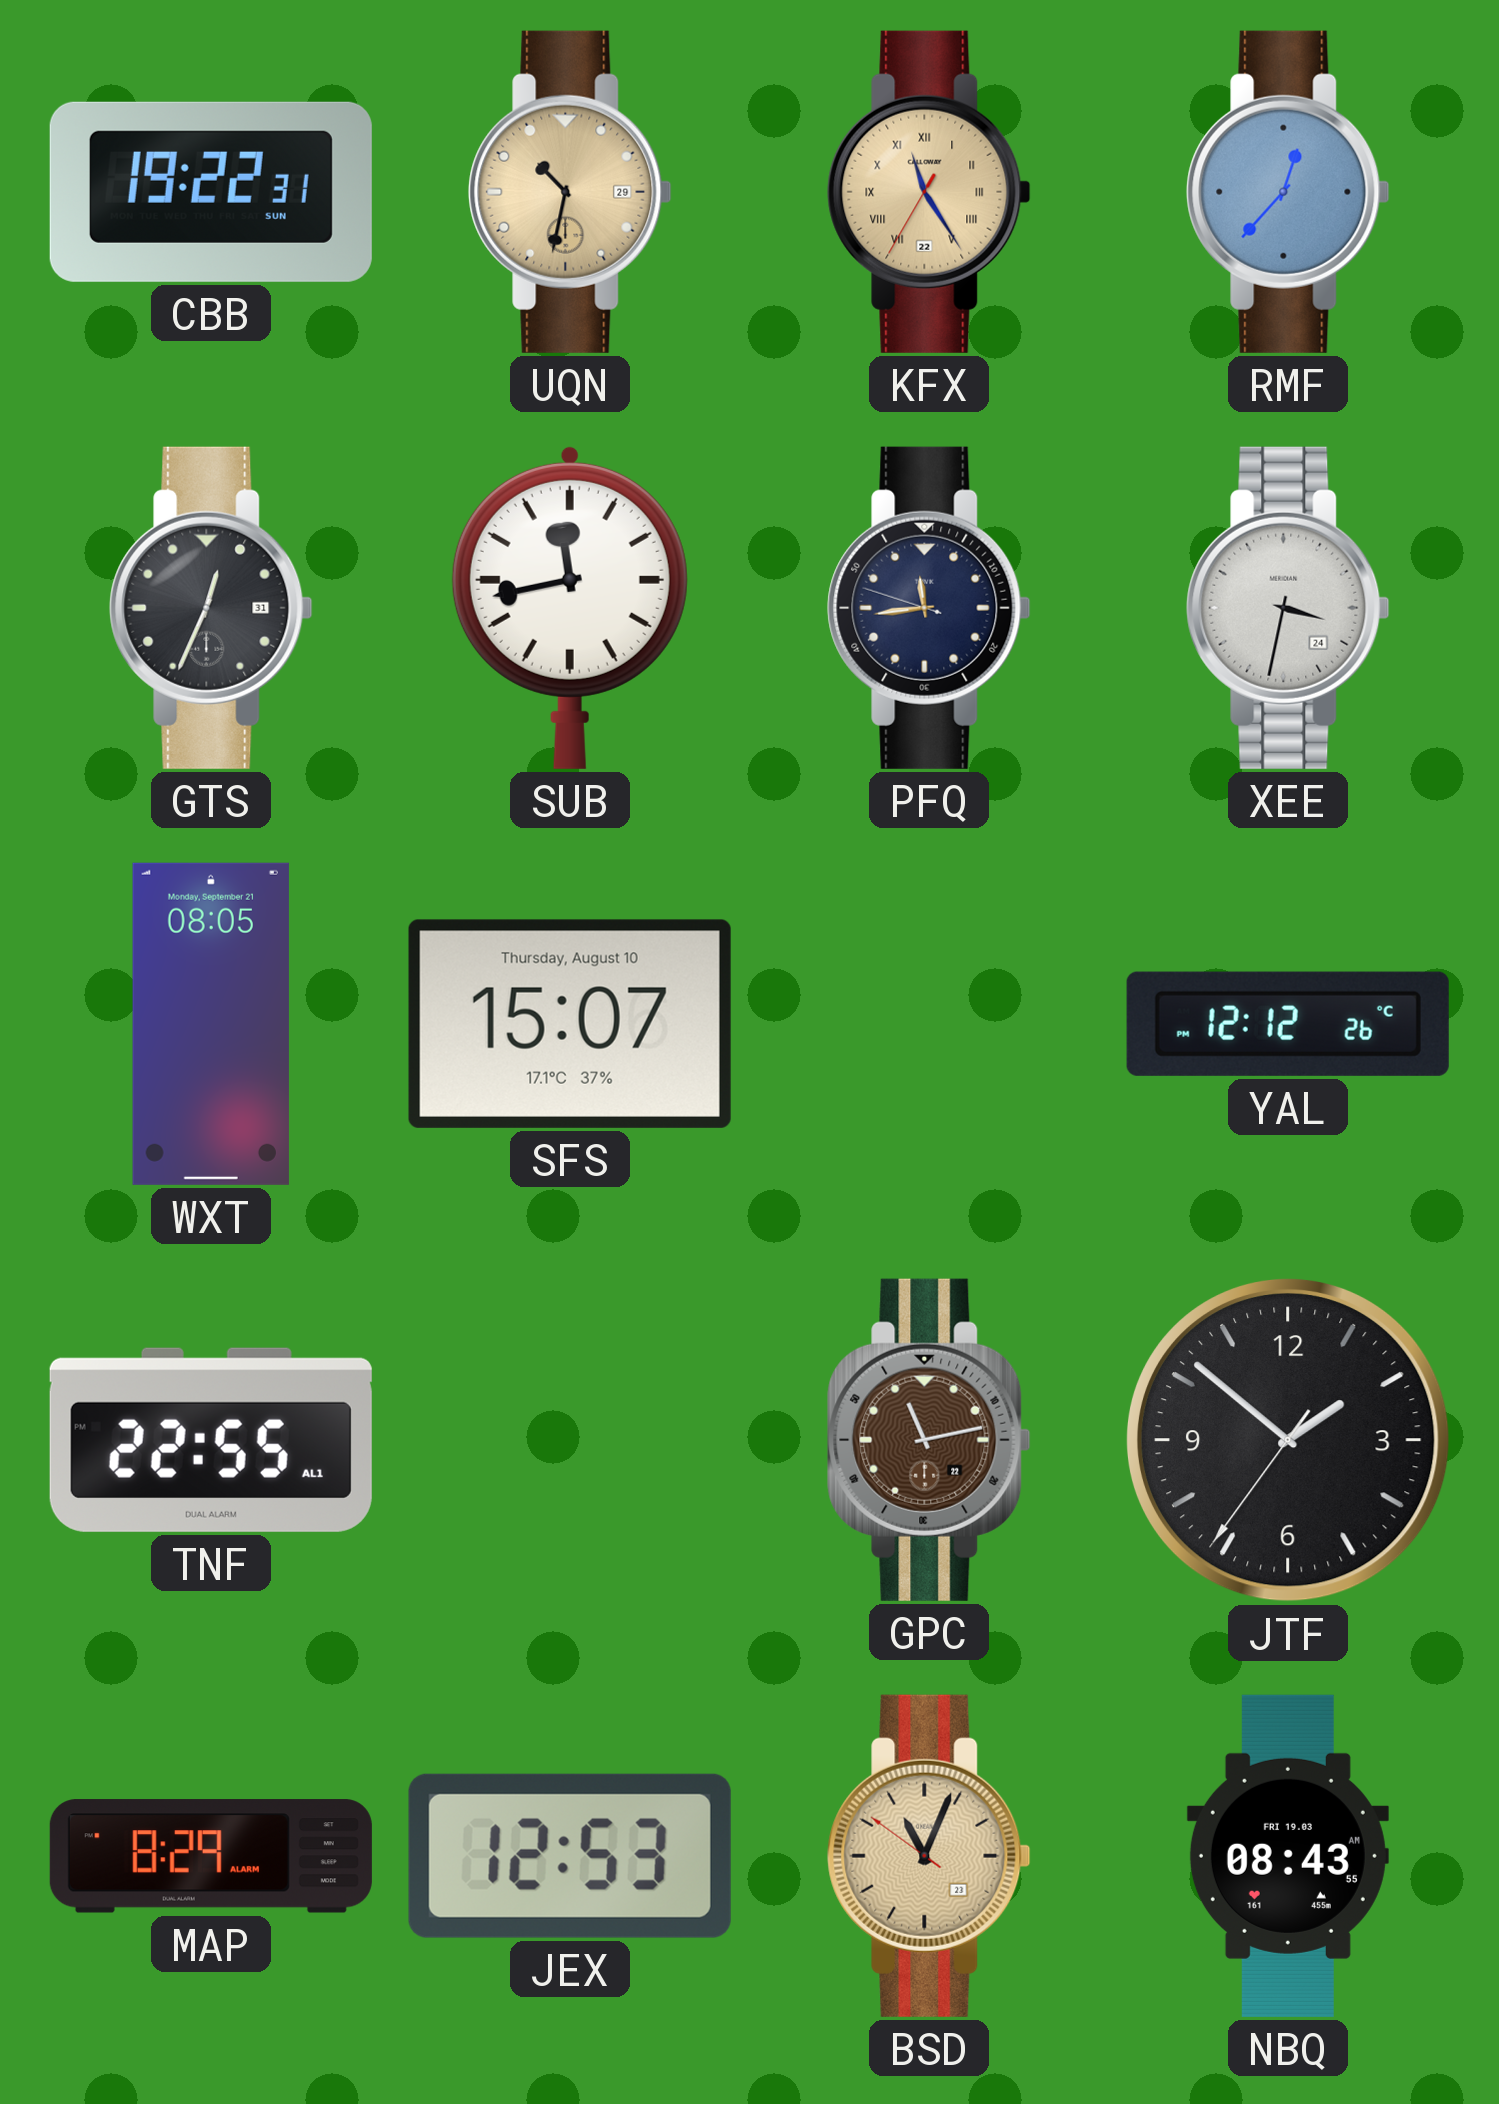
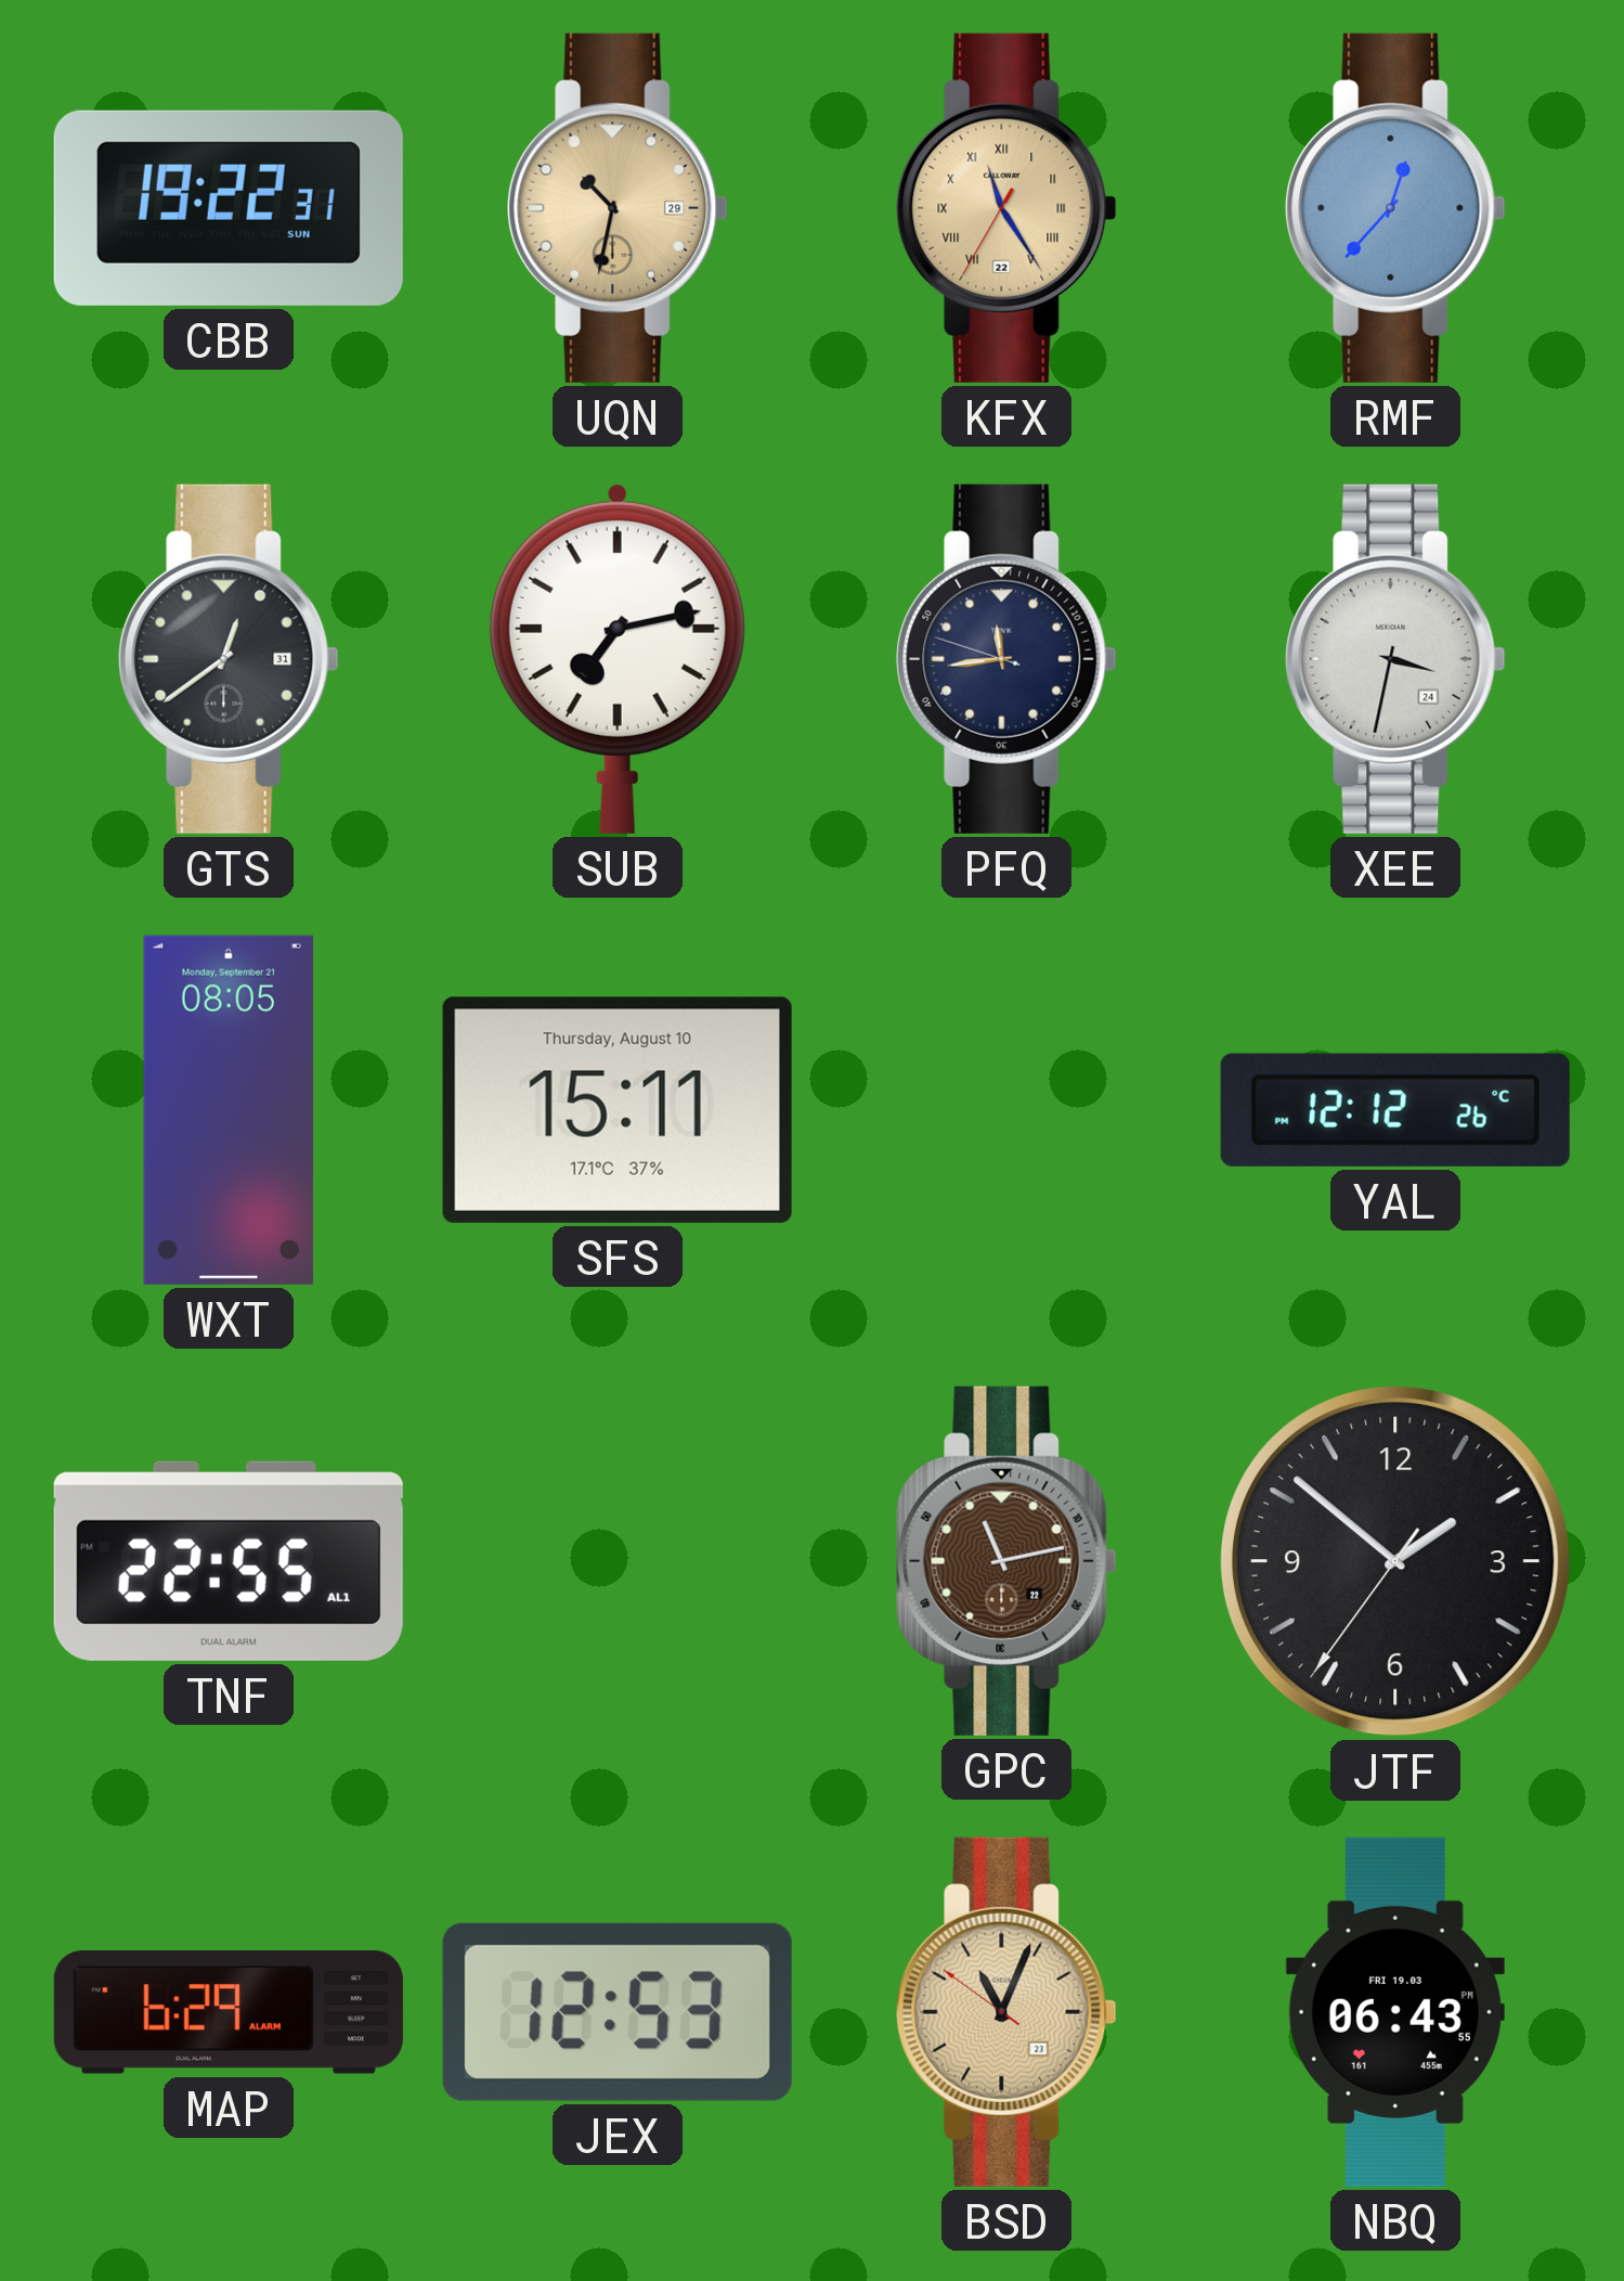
GTS: 12:34 -> 12:39 (229, 659)
SUB: 11:43 -> 7:13 (618, 658)
SFS: 15:07 -> 15:11 (618, 1110)
MAP: 8:29 -> 6:29 (229, 2012)
NBQ: 08:43 -> 06:43 (1395, 2012)
